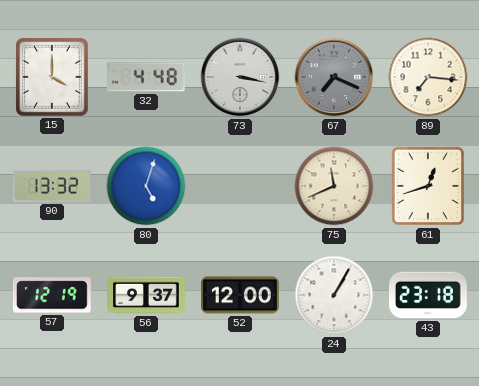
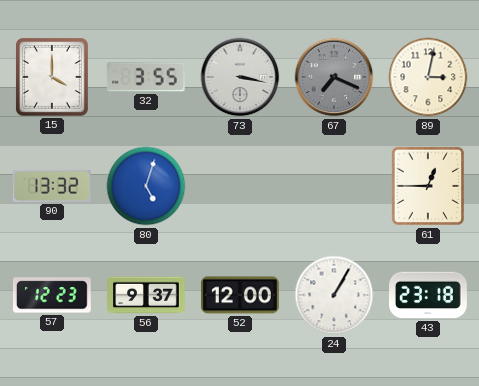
32: 4:48 -> 3:55 (146, 77)
89: 7:16 -> 3:02 (428, 77)
75: 11:41 -> none (334, 186)
61: 12:42 -> 12:45 (427, 186)
57: 12:19 -> 12:23 (52, 295)
